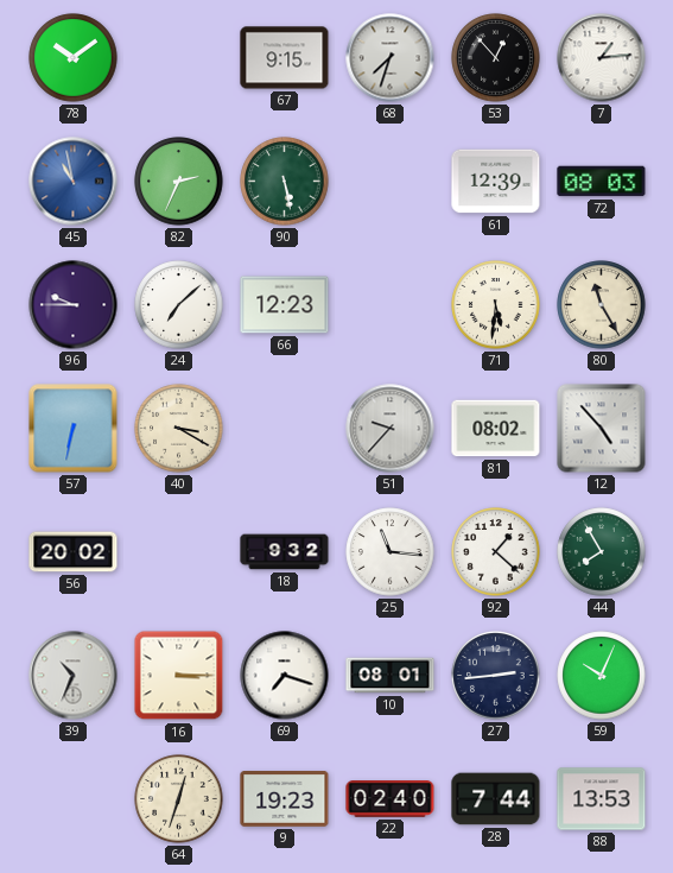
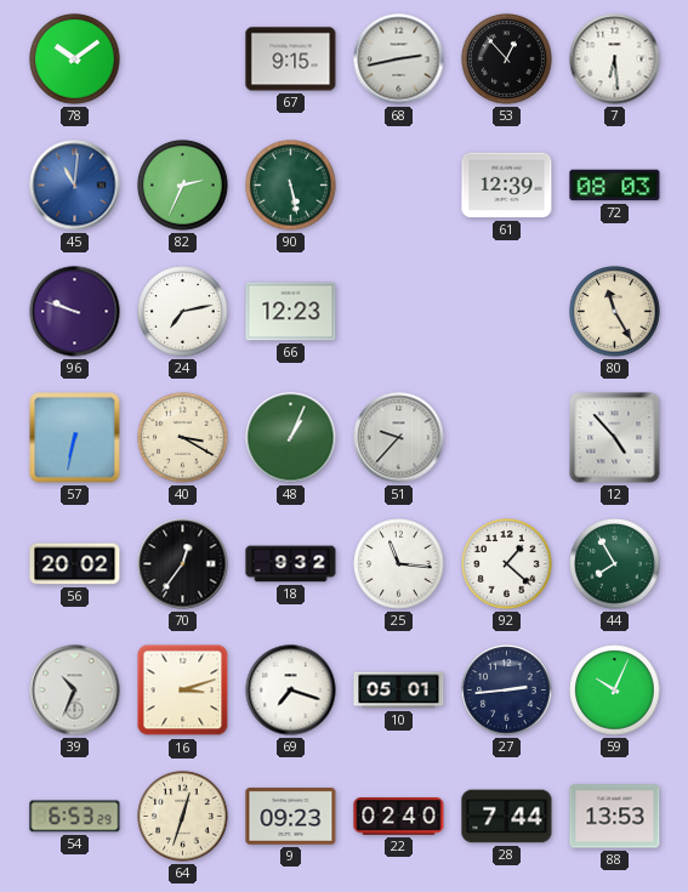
68: 7:33 -> 2:43 (399, 59)
7: 1:14 -> 6:29 (615, 59)
45: 10:58 -> 11:01 (75, 186)
96: 9:45 -> 9:48 (75, 312)
24: 7:08 -> 7:13 (183, 312)
71: 5:31 -> none (496, 305)
48: none -> 1:04 (291, 438)
81: 08:02 -> none (496, 429)
70: none -> 12:36 (183, 564)
16: 3:15 -> 3:12 (183, 691)
10: 08:01 -> 05:01 (399, 691)
54: none -> 6:53 (75, 817)
9: 19:23 -> 09:23 (291, 817)
